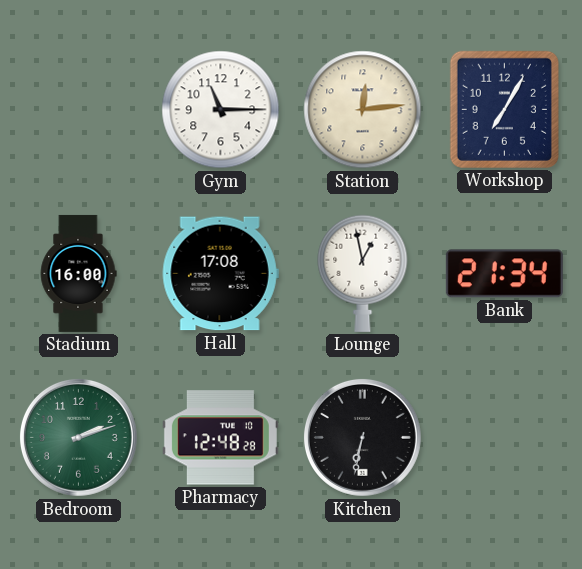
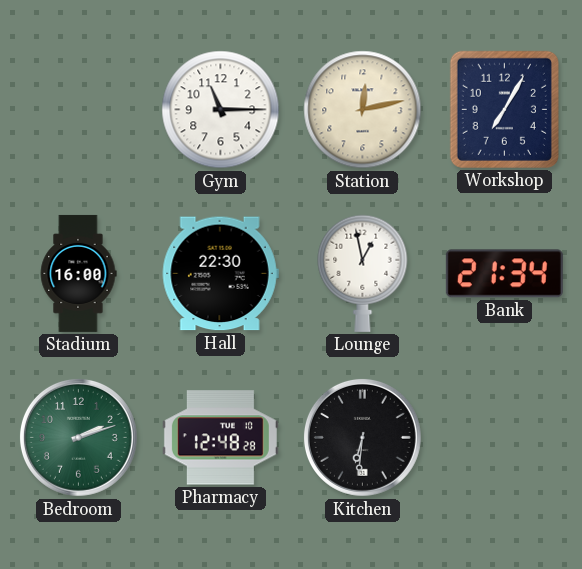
Station: 12:14 -> 12:13 (363, 110)
Hall: 17:08 -> 22:30 (220, 274)
Kitchen: 6:32 -> 6:31 (362, 437)
